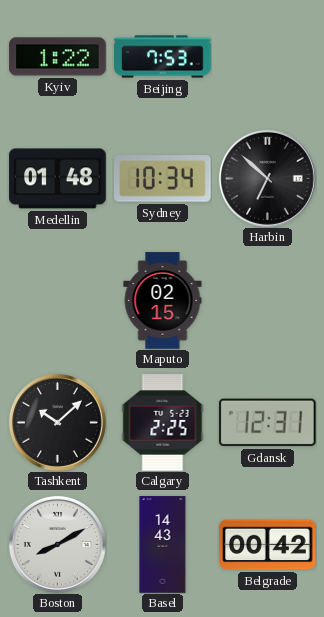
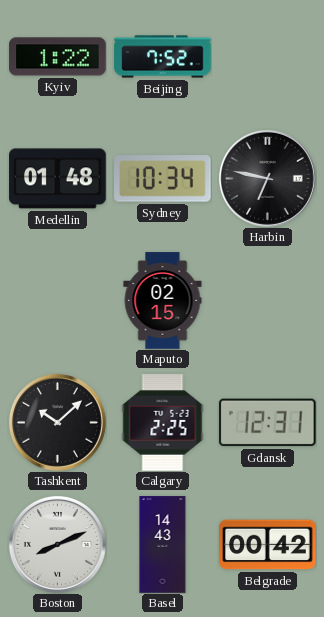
Beijing: 7:53 -> 7:52 (163, 57)
Harbin: 6:52 -> 6:47 (267, 178)
Boston: 8:10 -> 8:11 (57, 544)
